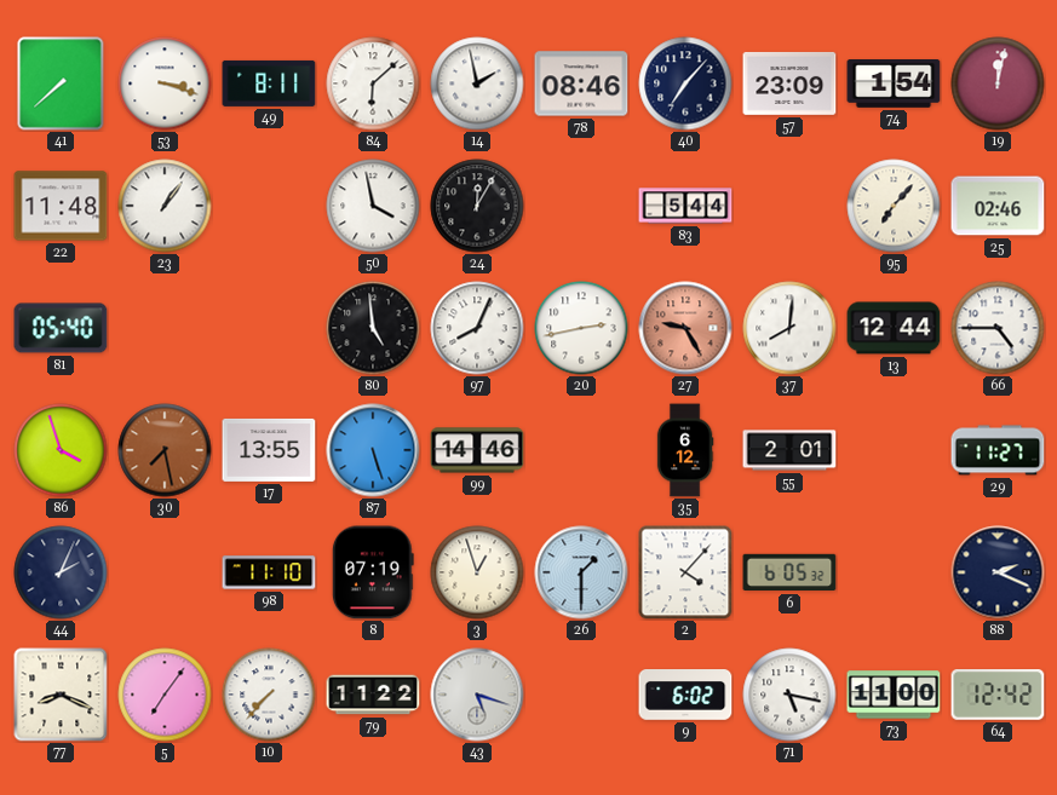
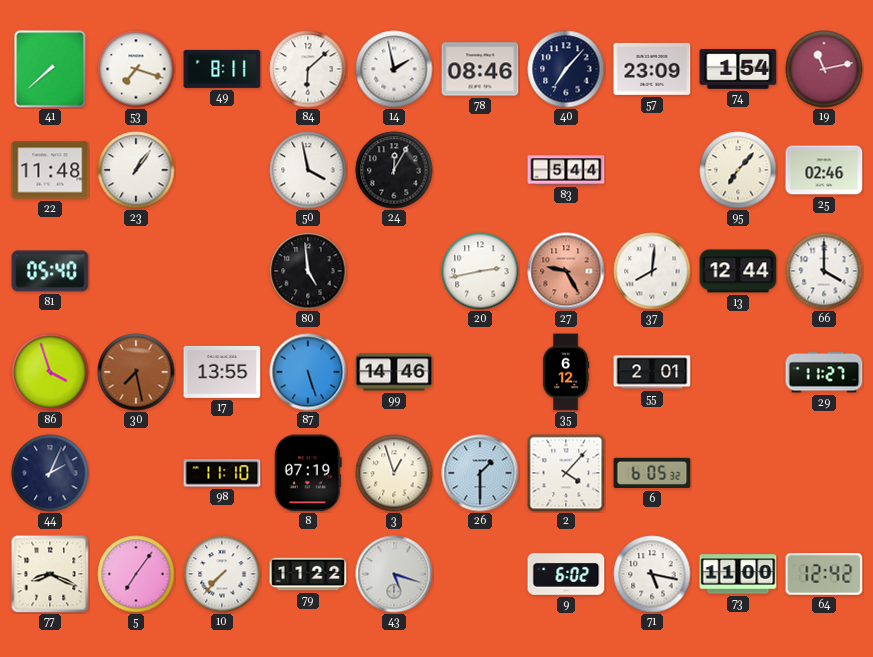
53: 3:18 -> 7:18 (136, 69)
19: 12:02 -> 11:13 (824, 69)
97: 8:04 -> none (477, 328)
66: 4:45 -> 4:00 (824, 271)
88: 2:19 -> none (998, 572)
